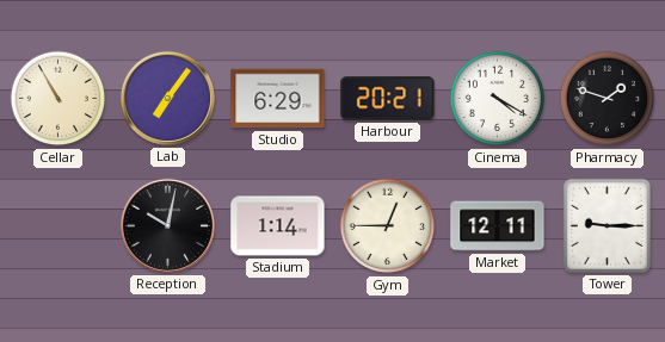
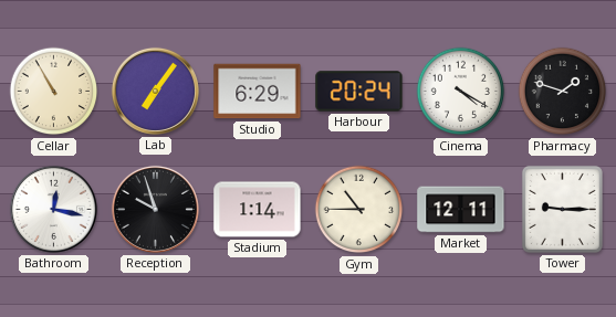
Harbour: 20:21 -> 20:24 (359, 92)
Bathroom: none -> 12:17 (53, 209)
Reception: 10:02 -> 9:57 (155, 209)
Gym: 12:45 -> 10:45 (359, 210)
